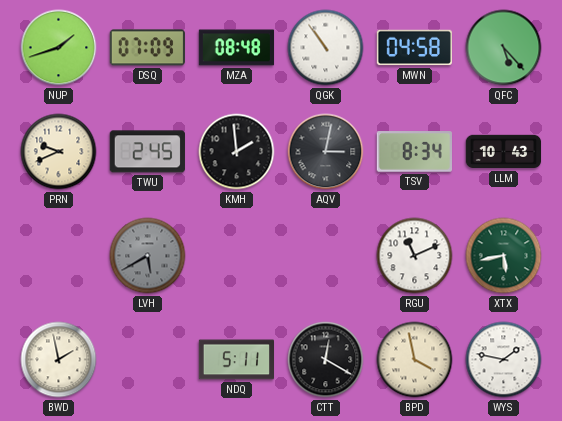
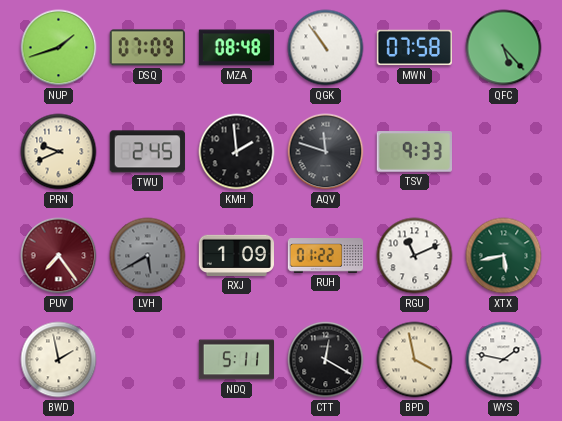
MWN: 04:58 -> 07:58 (414, 48)
AQV: 3:02 -> 11:48 (326, 152)
TSV: 8:34 -> 9:33 (414, 152)
LLM: 10:43 -> none (504, 152)
PUV: none -> 7:24 (59, 256)
RXJ: none -> 1:09 (236, 255)
RUH: none -> 01:22 (326, 256)
